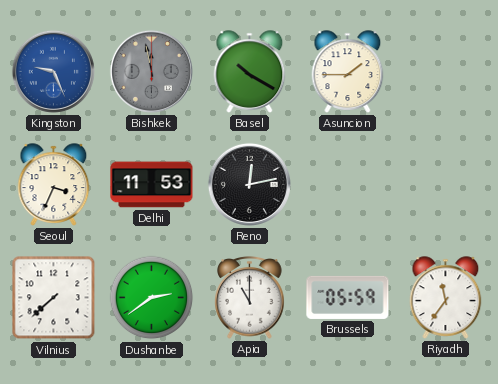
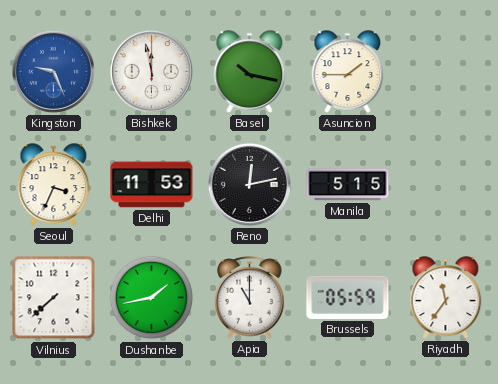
Bishkek dial: grey -> white (151, 71)
Basel: 10:20 -> 10:17 (250, 72)
Manila: none -> 5:15 (348, 185)
Dushanbe: 2:39 -> 1:43 (152, 298)
